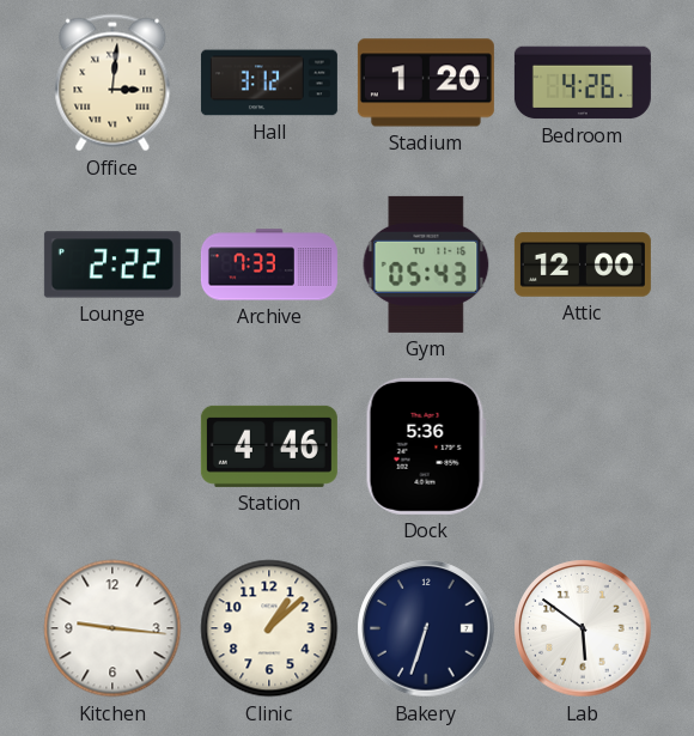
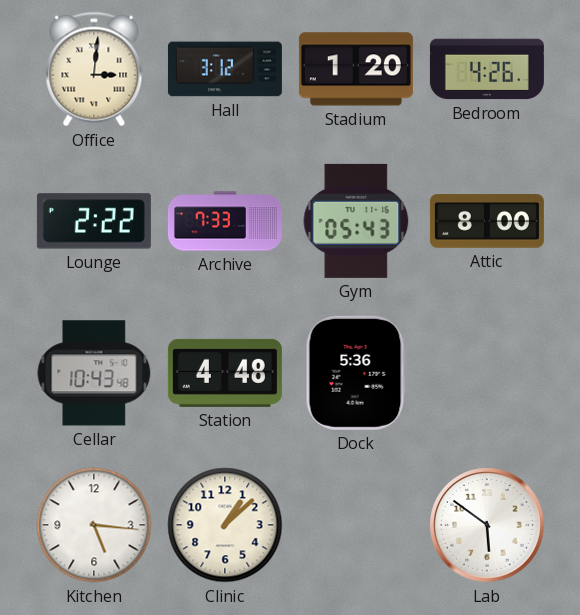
Attic: 12:00 -> 8:00 (487, 221)
Cellar: none -> 10:43 (94, 373)
Station: 4:46 -> 4:48 (225, 373)
Kitchen: 9:16 -> 5:16 (94, 525)
Bakery: 6:33 -> none (426, 628)
